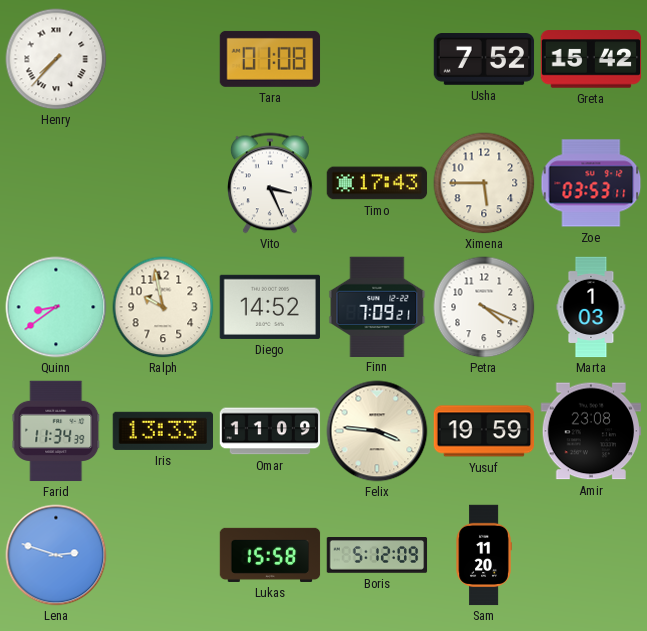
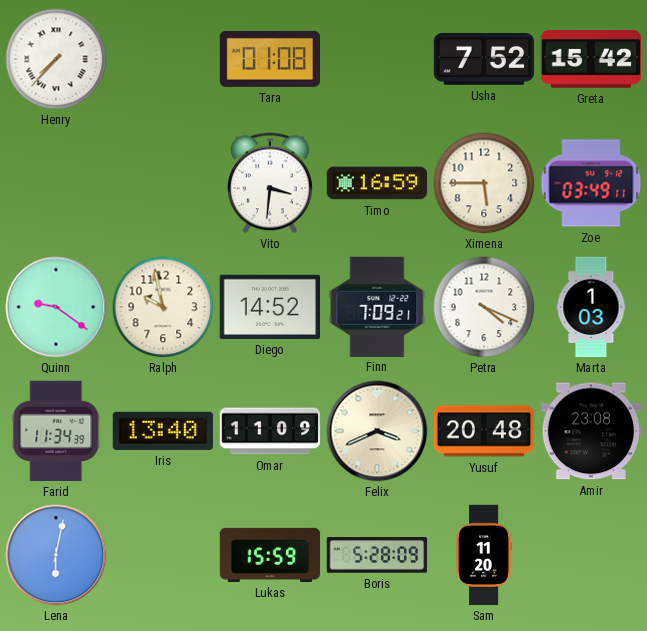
Vito: 3:26 -> 3:31 (270, 183)
Timo: 17:43 -> 16:59 (377, 183)
Zoe: 03:53 -> 03:49 (591, 183)
Quinn: 8:39 -> 9:21 (56, 307)
Iris: 13:33 -> 13:40 (162, 431)
Felix: 3:46 -> 3:41 (377, 431)
Yusuf: 19:59 -> 20:48 (484, 431)
Lena: 2:48 -> 6:02 (56, 555)
Lukas: 15:58 -> 15:59 (270, 555)
Boris: 5:12 -> 5:28 (377, 555)
